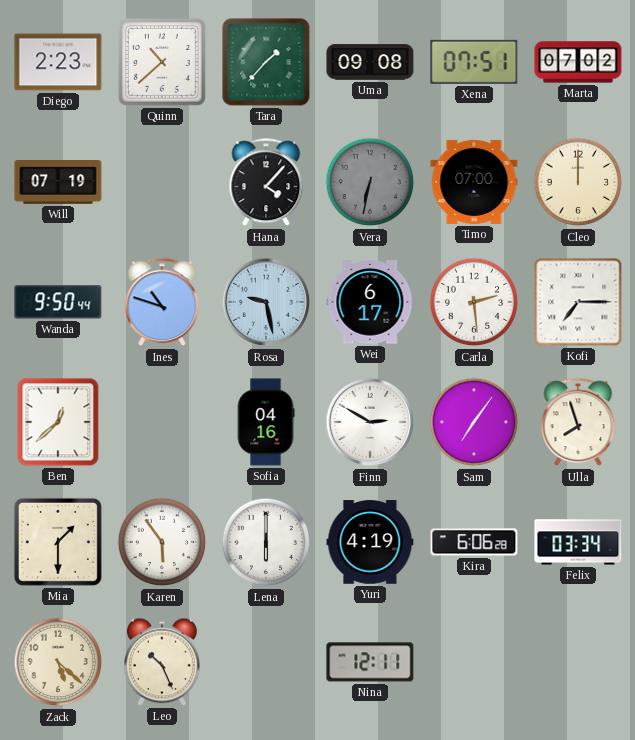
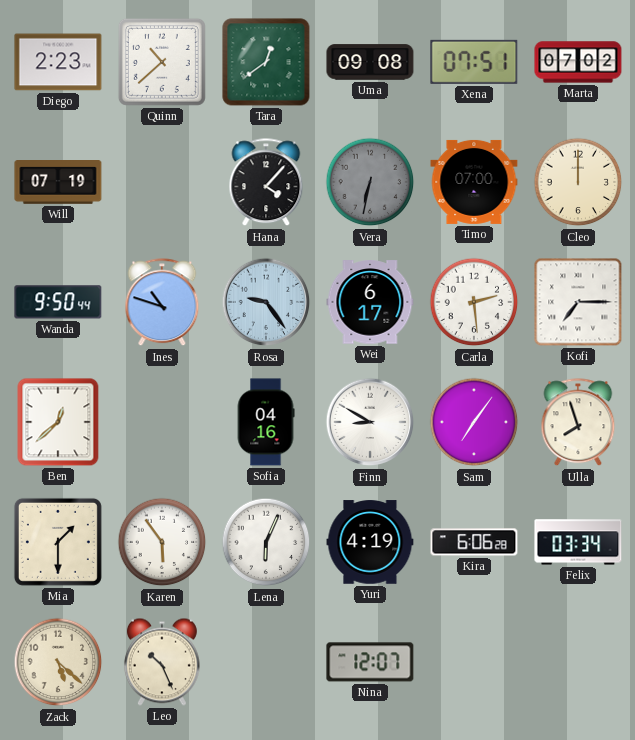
Tara: 1:37 -> 12:39 (266, 62)
Rosa: 9:28 -> 9:24 (266, 302)
Finn: 2:50 -> 8:50 (370, 422)
Lena: 6:00 -> 6:04 (266, 542)
Nina: 12:11 -> 12:07 (370, 662)
